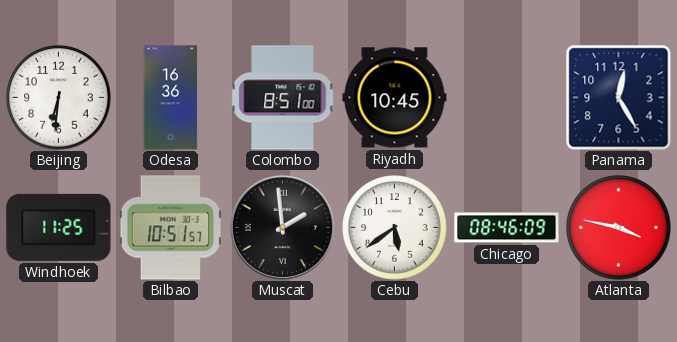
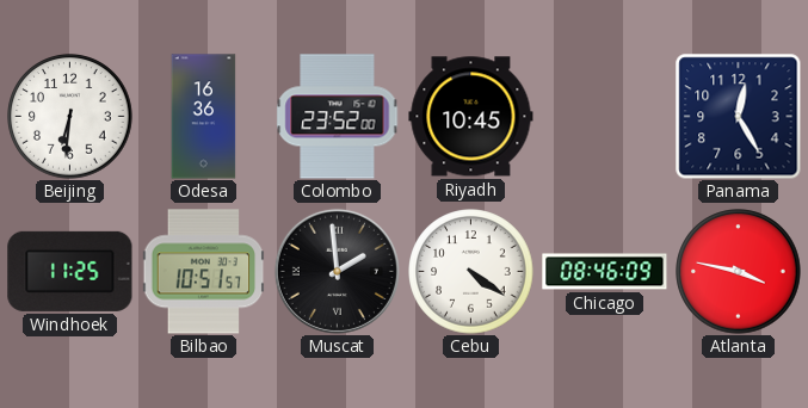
Colombo: 8:51 -> 23:52 (338, 117)
Cebu: 5:39 -> 4:21 (471, 272)
